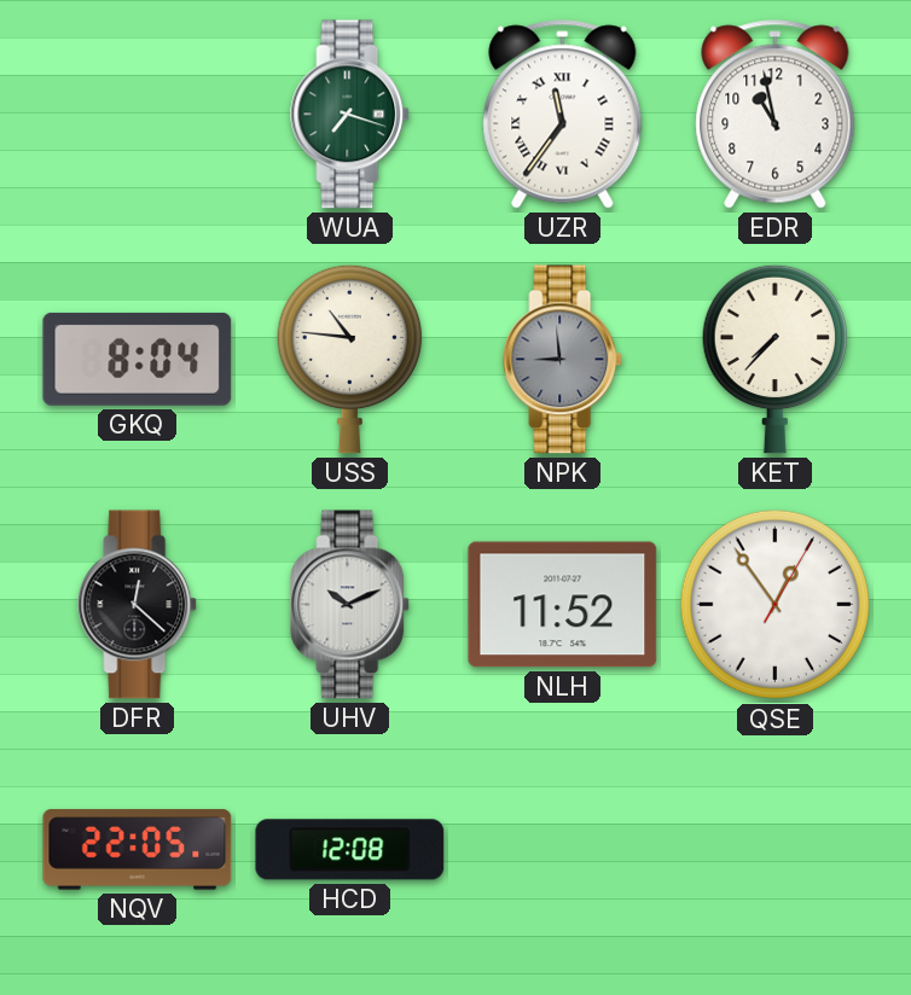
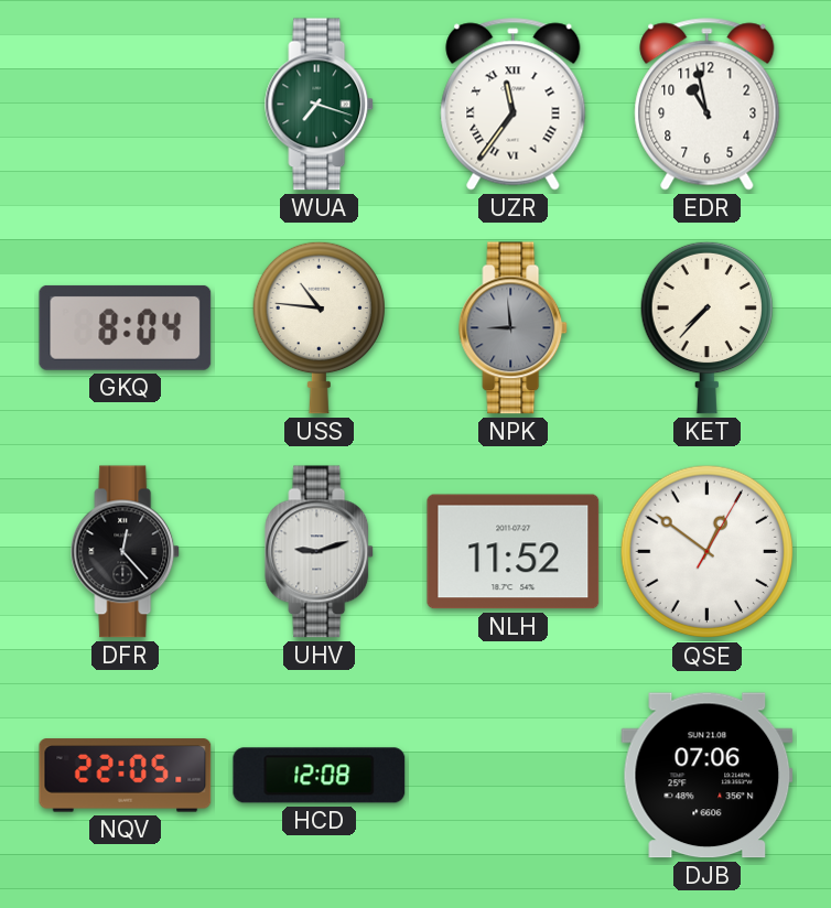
DFR: 12:22 -> 12:23 (126, 552)
UHV: 10:11 -> 9:12 (320, 552)
QSE: 12:54 -> 12:51 (708, 552)
DJB: none -> 07:06 (708, 776)
